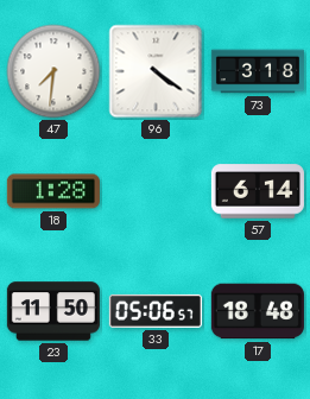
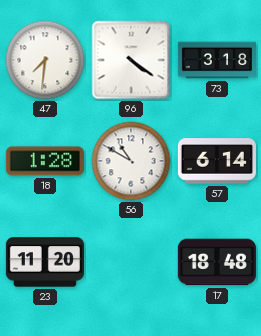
56: none -> 10:50 (131, 161)
23: 11:50 -> 11:20 (45, 262)
33: 05:06 -> none (156, 311)
